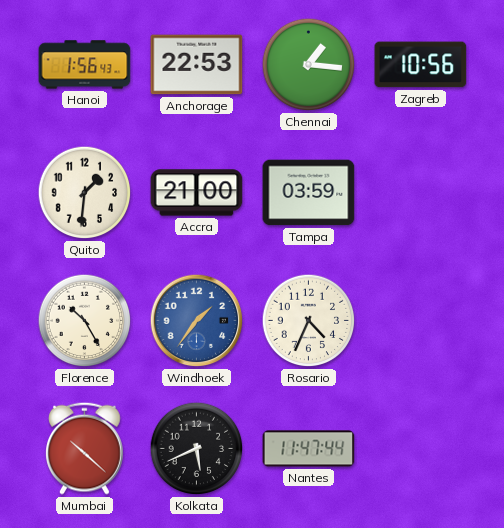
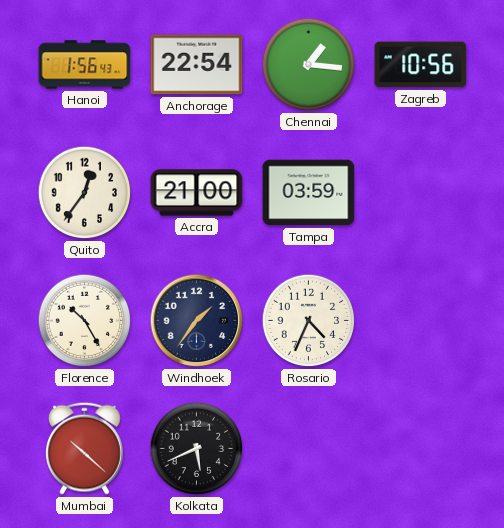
Anchorage: 22:53 -> 22:54 (197, 65)
Quito: 1:31 -> 12:36 (85, 193)
Windhoek dial: blue -> navy (197, 321)
Nantes: 11:47 -> none (309, 449)
